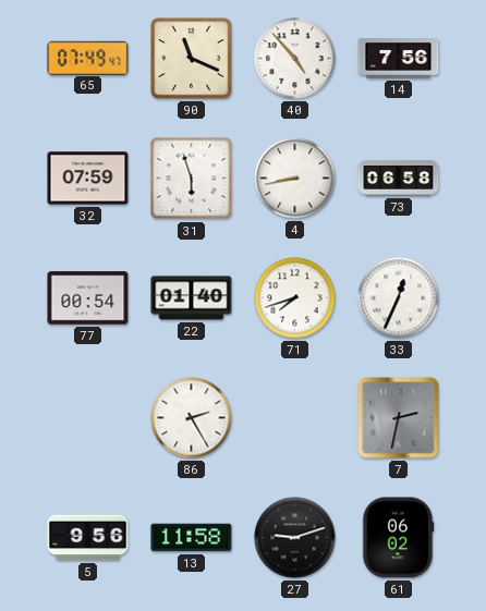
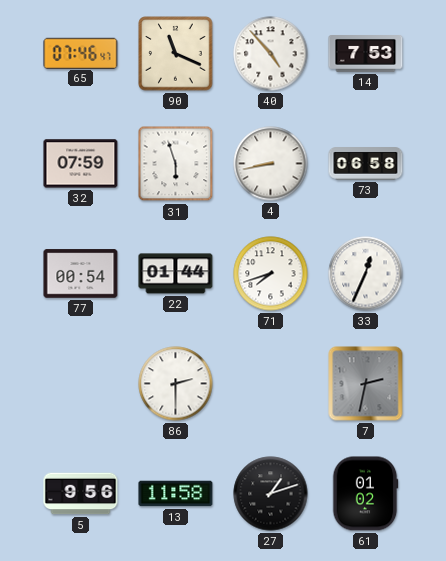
65: 07:49 -> 07:46 (81, 53)
14: 7:56 -> 7:53 (366, 54)
22: 01:40 -> 01:44 (176, 274)
86: 2:25 -> 2:30 (176, 384)
27: 9:12 -> 1:12 (271, 494)
61: 06:02 -> 01:02 (365, 494)
